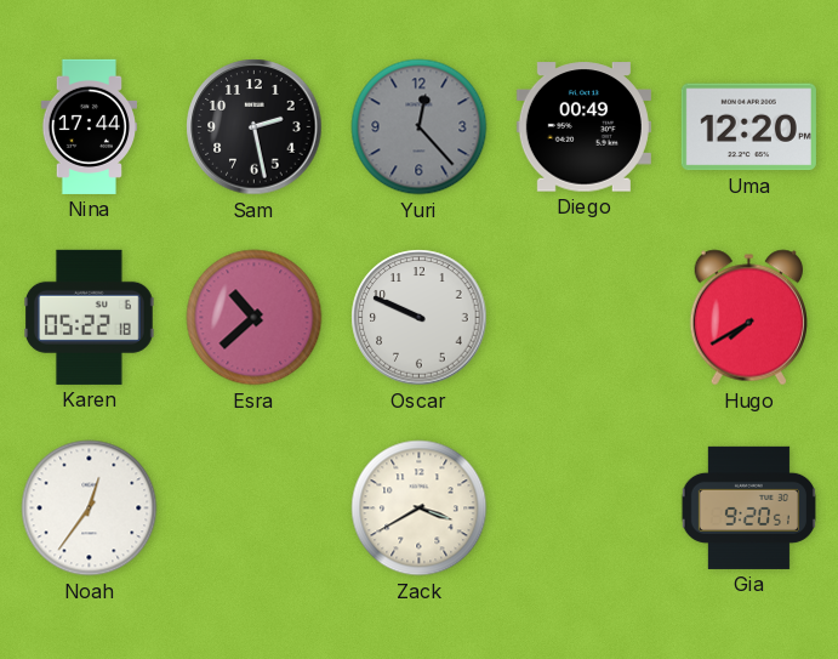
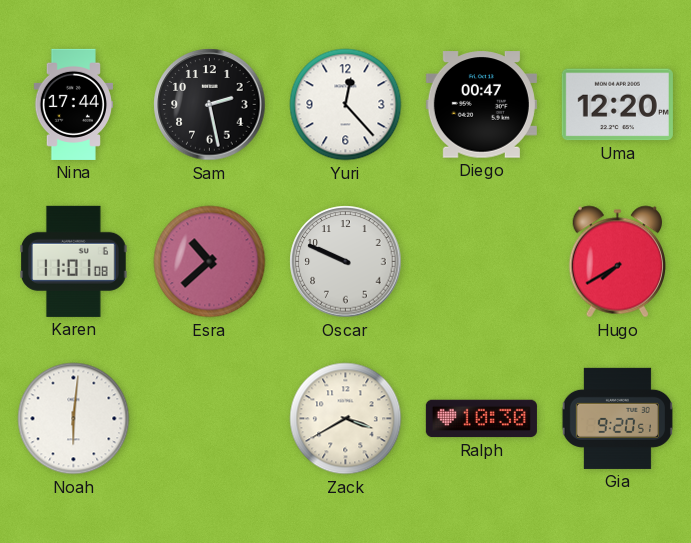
Yuri dial: grey -> white (346, 105)
Diego: 00:49 -> 00:47 (481, 105)
Karen: 05:22 -> 11:01 (74, 261)
Noah: 12:36 -> 6:01 (74, 419)
Ralph: none -> 10:30 (481, 419)
